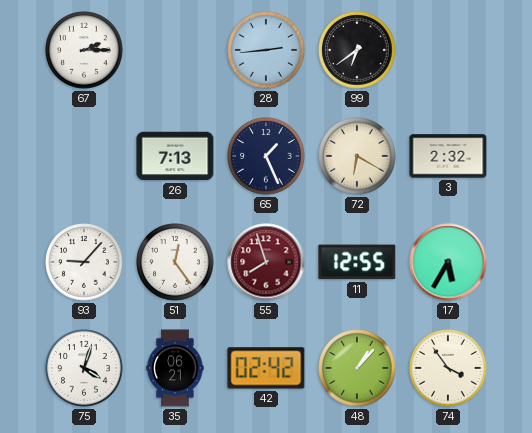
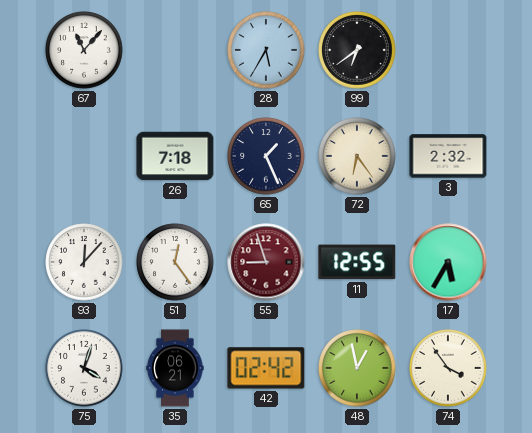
67: 2:15 -> 11:07 (84, 50)
28: 2:44 -> 5:35 (266, 50)
26: 7:13 -> 7:18 (175, 156)
72: 6:20 -> 6:24 (357, 156)
93: 9:07 -> 12:07 (84, 262)
55: 7:57 -> 8:57 (266, 262)
48: 1:07 -> 12:58 (357, 368)
